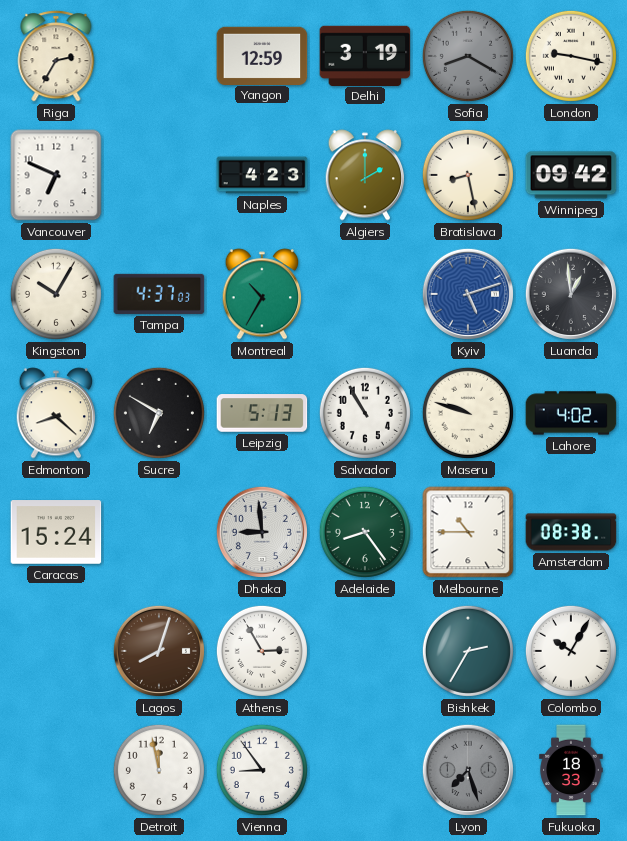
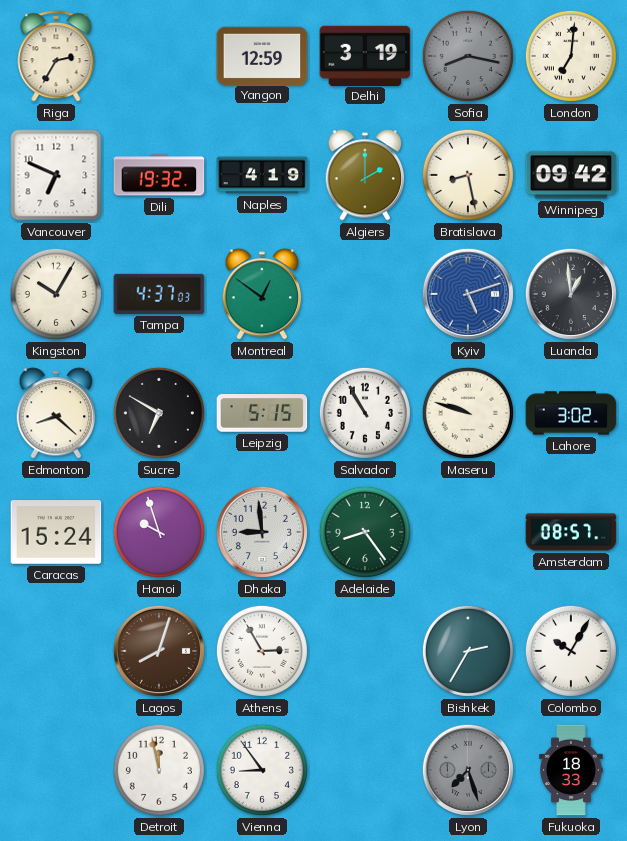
Sofia: 8:20 -> 8:17 (468, 56)
London: 9:17 -> 7:01 (571, 56)
Dili: none -> 19:32 (159, 175)
Naples: 4:23 -> 4:19 (262, 175)
Montreal: 10:35 -> 12:51 (262, 294)
Leipzig: 5:13 -> 5:15 (262, 413)
Lahore: 4:02 -> 3:02 (571, 413)
Hanoi: none -> 9:57 (159, 532)
Melbourne: 10:45 -> none (468, 532)
Amsterdam: 08:38 -> 08:57 (571, 532)
